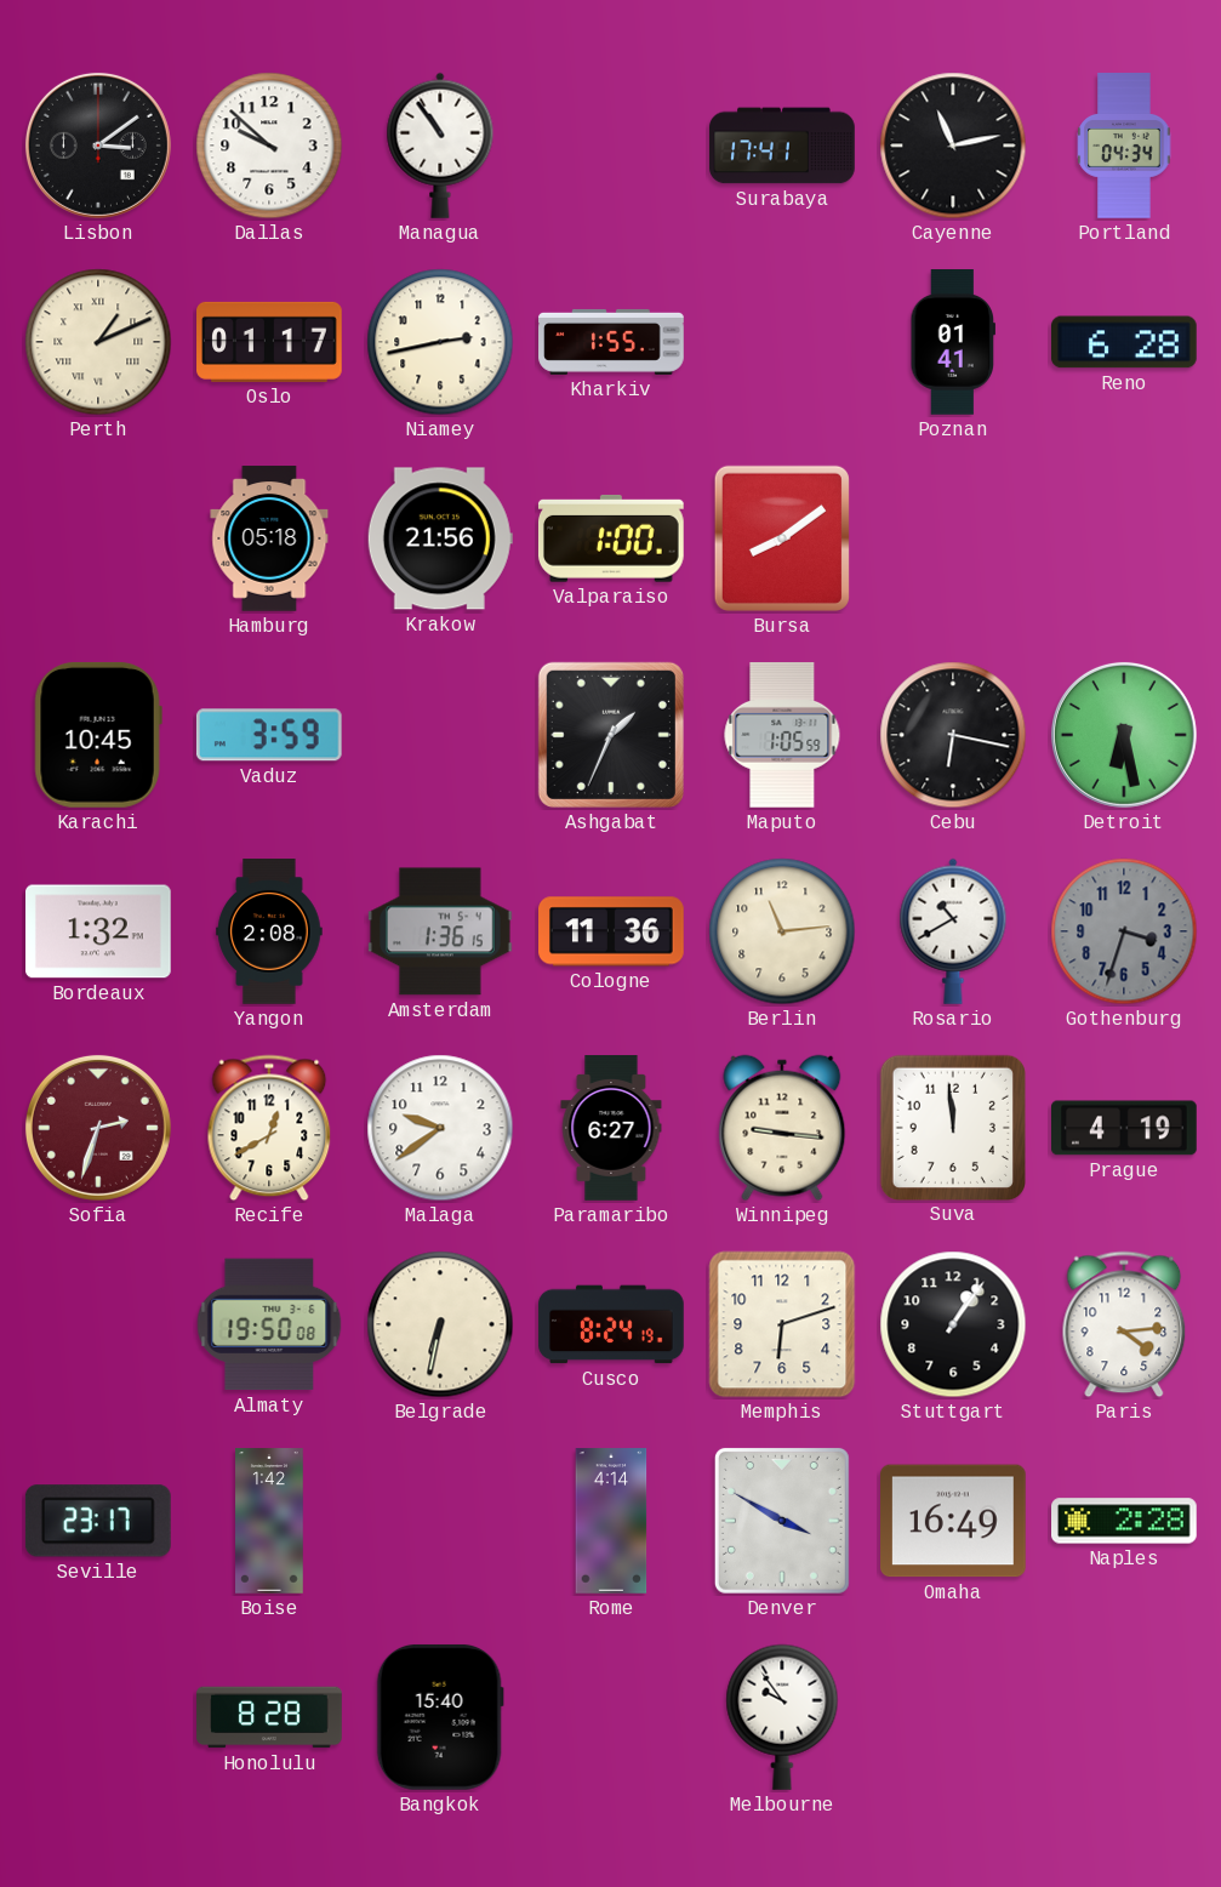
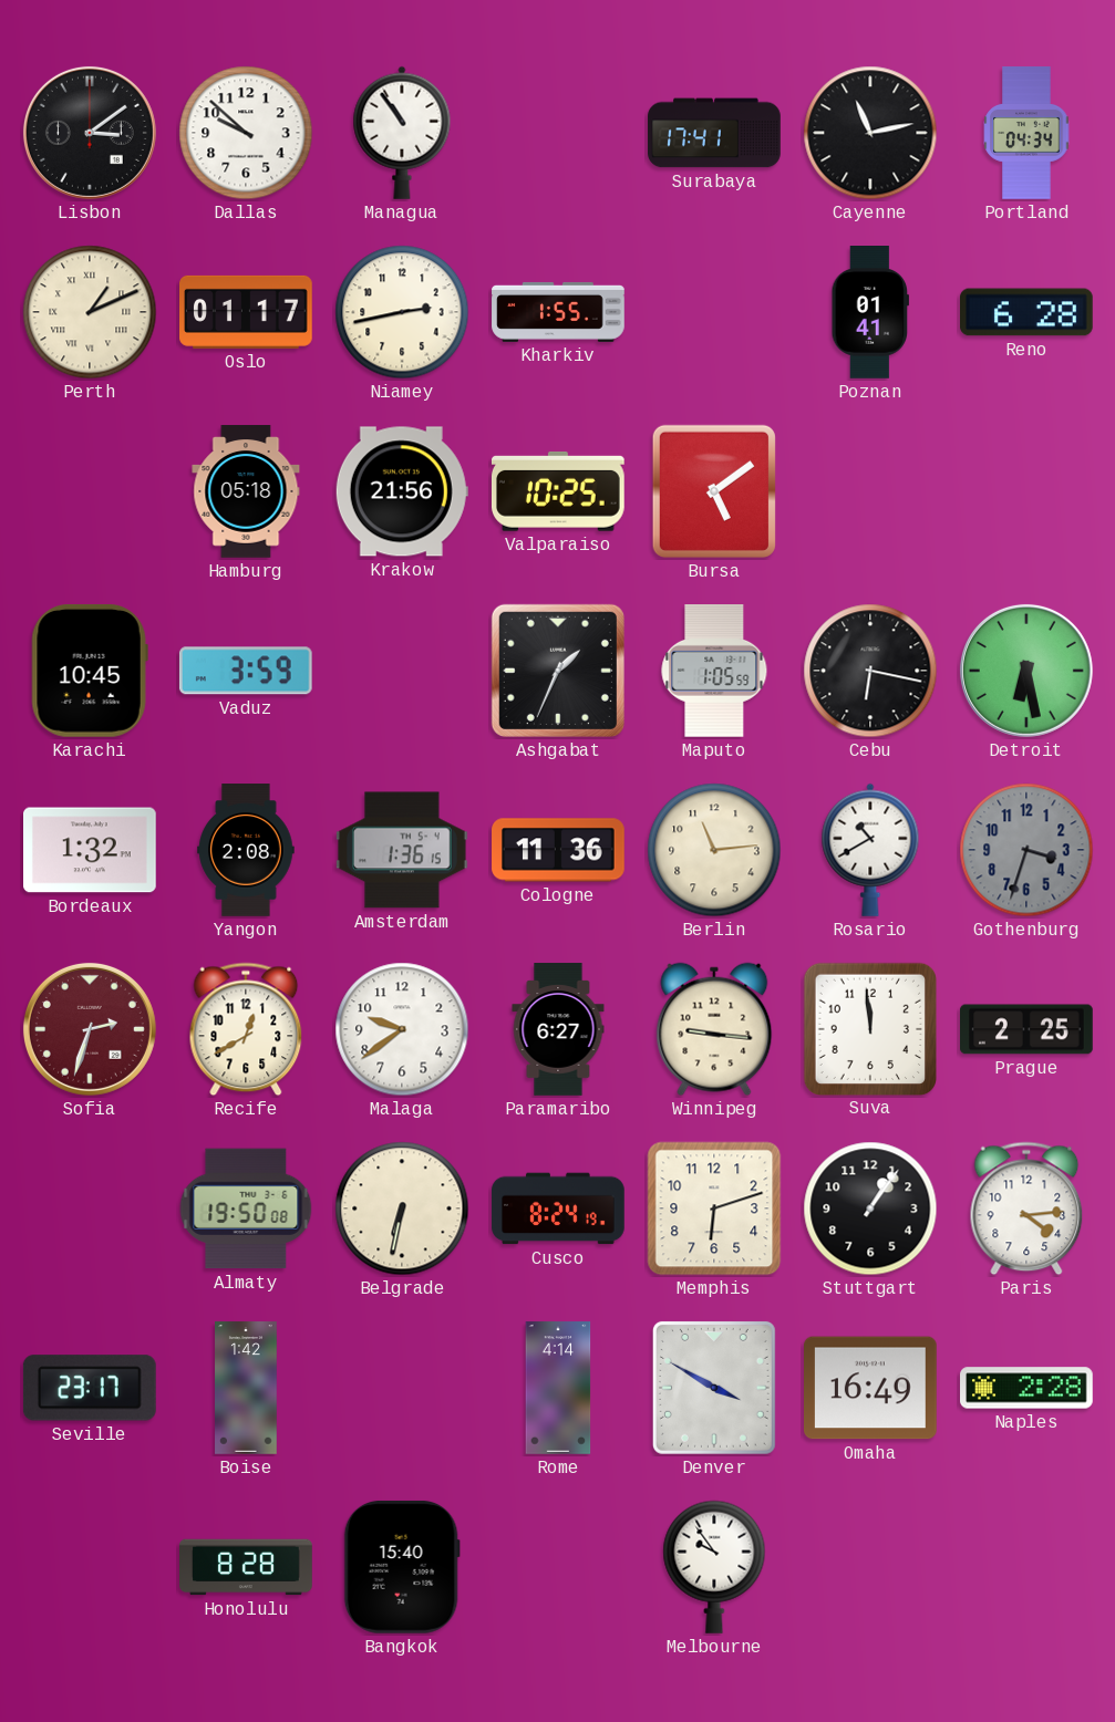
Valparaiso: 1:00 -> 10:25 (558, 491)
Bursa: 8:09 -> 5:09 (714, 491)
Prague: 4:19 -> 2:25 (1028, 1029)
